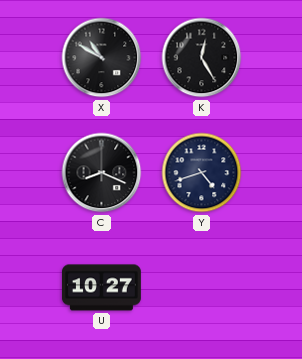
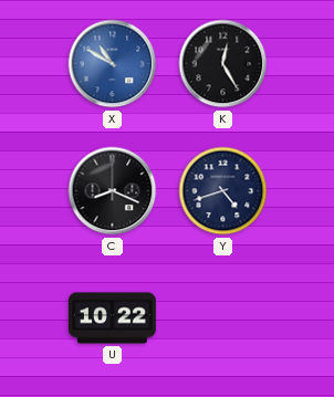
X dial: black -> blue (113, 64)
U: 10:27 -> 10:22 (113, 318)
